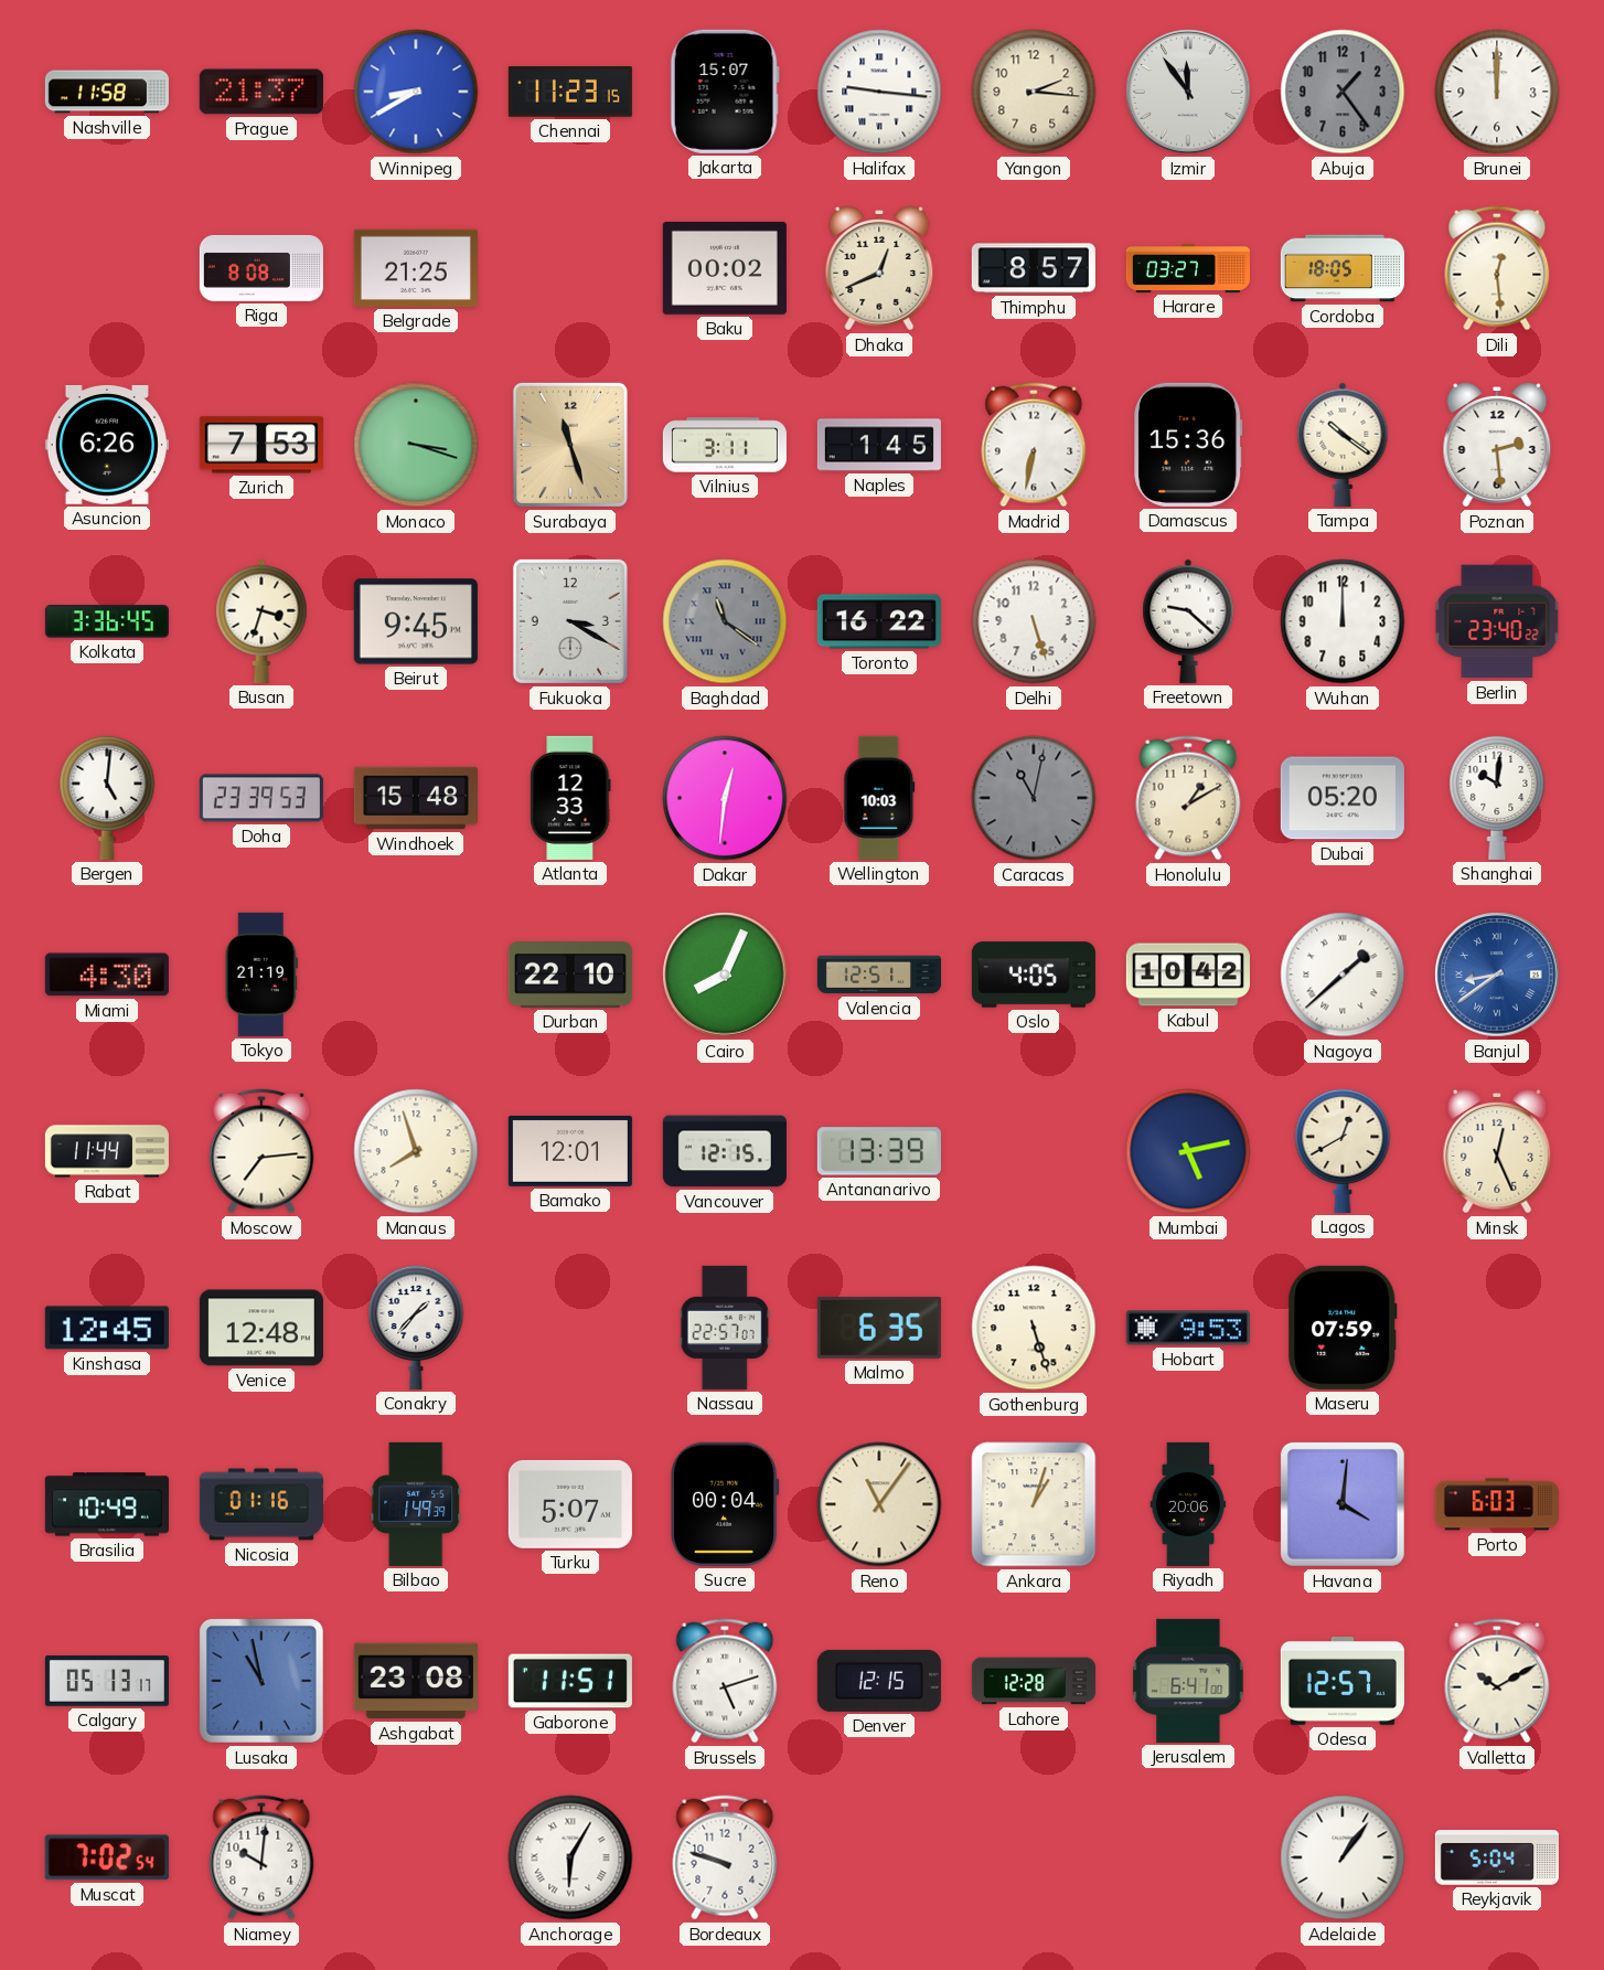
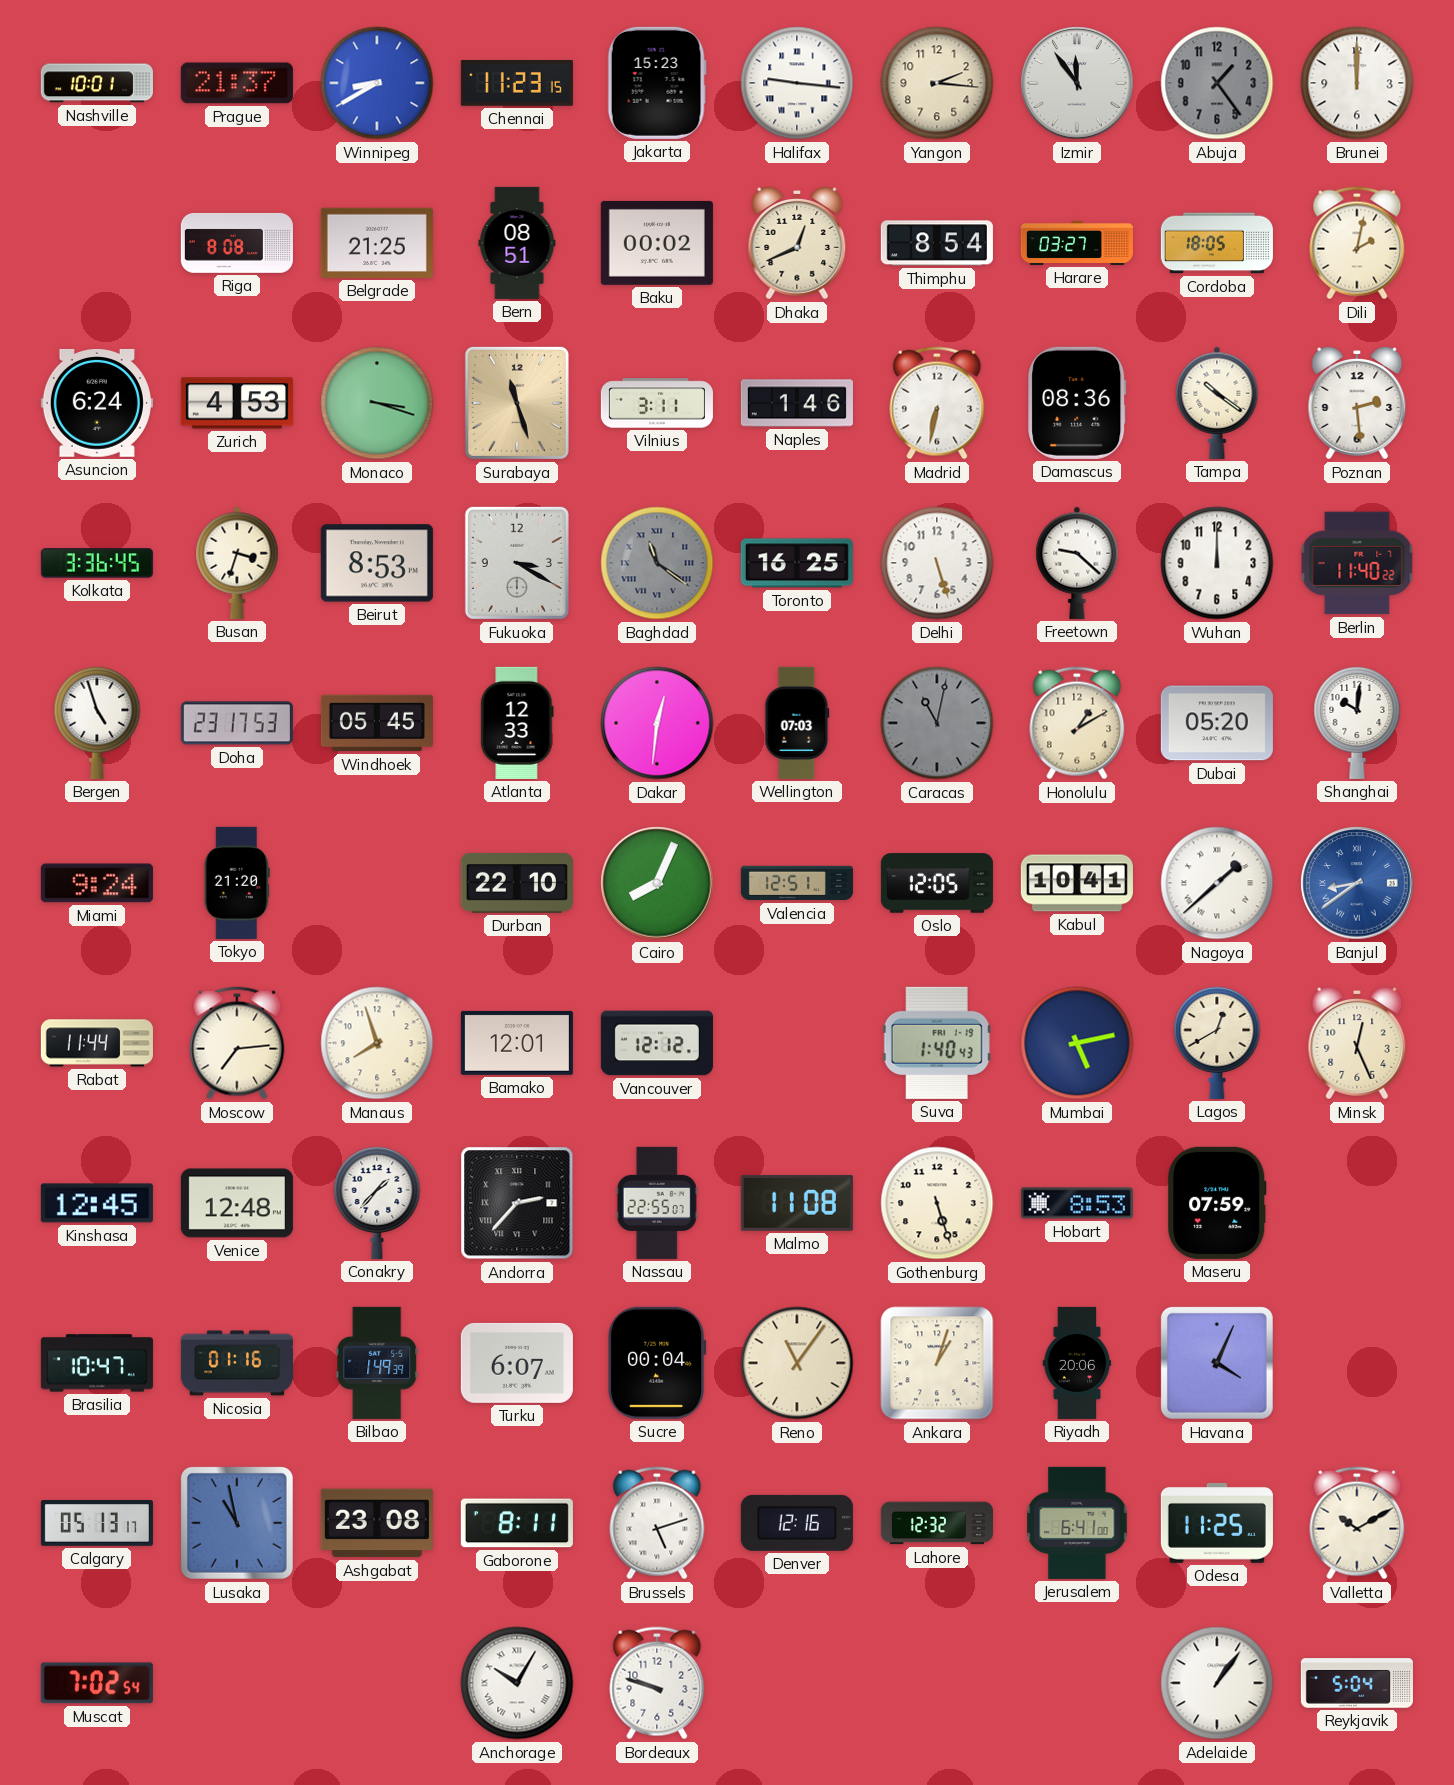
Nashville: 11:58 -> 10:01 (97, 83)
Jakarta: 15:07 -> 15:23 (657, 83)
Bern: none -> 08:51 (517, 243)
Thimphu: 8:57 -> 8:54 (937, 243)
Dili: 12:29 -> 2:02 (1357, 243)
Asuncion: 6:26 -> 6:24 (97, 403)
Zurich: 7:53 -> 4:53 (237, 403)
Naples: 1:45 -> 1:46 (797, 403)
Damascus: 15:36 -> 08:36 (1077, 403)
Beirut: 9:45 -> 8:53 (377, 563)
Toronto: 16:22 -> 16:25 (797, 563)
Berlin: 23:40 -> 11:40 (1357, 563)
Bergen: 5:01 -> 4:57 (97, 722)
Doha: 23:39 -> 23:17 (237, 723)
Windhoek: 15:48 -> 05:45 (377, 723)
Wellington: 10:03 -> 07:03 (797, 723)
Miami: 4:30 -> 9:24 (97, 883)
Tokyo: 21:19 -> 21:20 (237, 883)
Oslo: 4:05 -> 12:05 (937, 883)
Kabul: 10:42 -> 10:41 (1077, 883)
Vancouver: 12:15 -> 12:12 (657, 1043)
Antananarivo: 13:39 -> none (879, 1151)
Suva: none -> 1:40 (937, 1043)
Andorra: none -> 2:37 (517, 1203)
Nassau: 22:57 -> 22:55 (657, 1203)
Malmo: 6:35 -> 11:08 (797, 1203)
Hobart: 9:53 -> 8:53 (1077, 1203)
Brasilia: 10:49 -> 10:47 (97, 1363)
Turku: 5:07 -> 6:07 (517, 1363)
Havana: 4:01 -> 4:04 (1217, 1363)
Porto: 6:03 -> none (1497, 1504)
Gaborone: 11:51 -> 8:11 (517, 1523)
Denver: 12:15 -> 12:16 (797, 1523)
Lahore: 12:28 -> 12:32 (937, 1523)
Odesa: 12:57 -> 11:25 (1217, 1523)
Niamey: 10:01 -> none (261, 1857)
Anchorage: 6:05 -> 10:05 (517, 1683)
